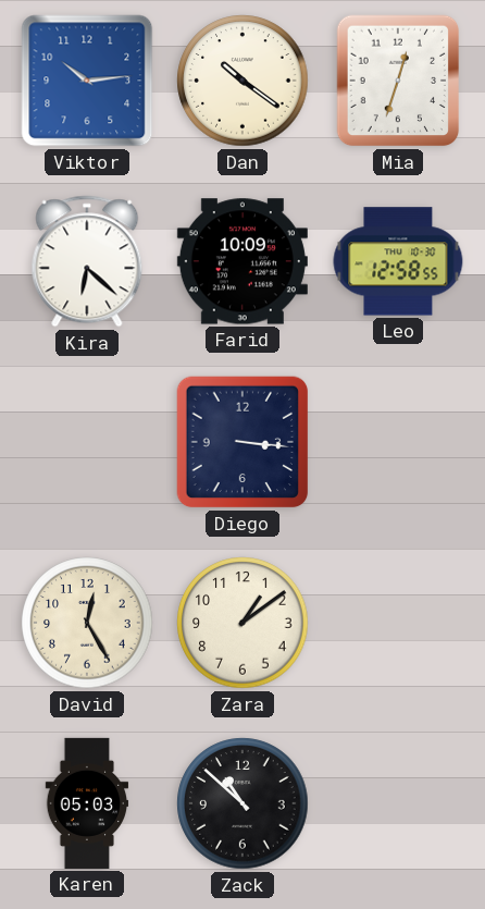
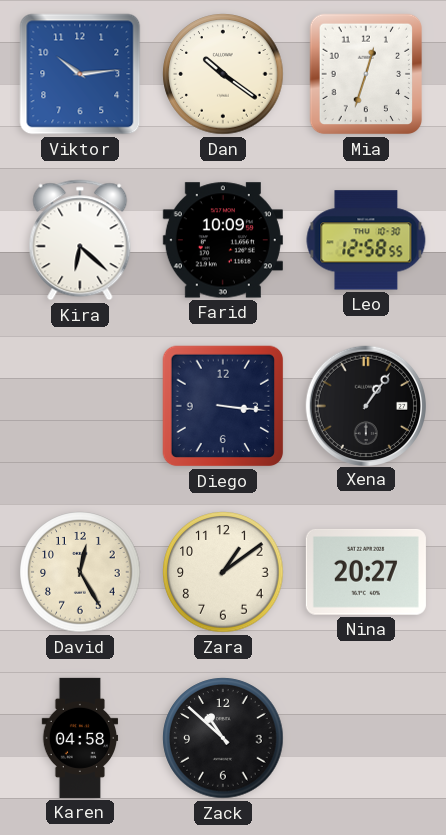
Xena: none -> 1:06 (365, 405)
Nina: none -> 20:27 (366, 572)
Karen: 05:03 -> 04:58 (80, 738)
